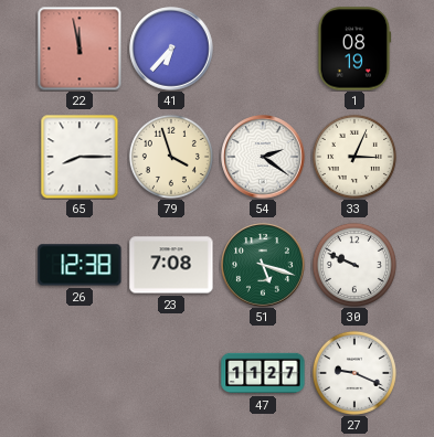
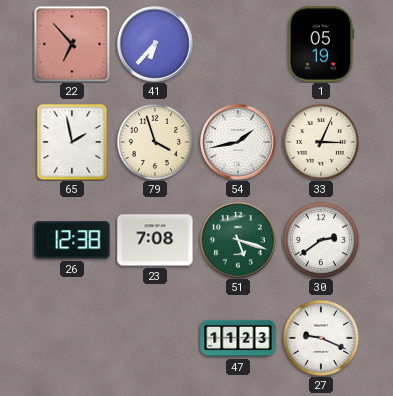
22: 11:58 -> 6:53 (72, 44)
1: 08:19 -> 05:19 (321, 44)
65: 8:15 -> 1:58 (72, 142)
54: 2:21 -> 1:43 (238, 142)
30: 9:49 -> 2:39 (321, 240)
47: 11:27 -> 11:23 (238, 338)
